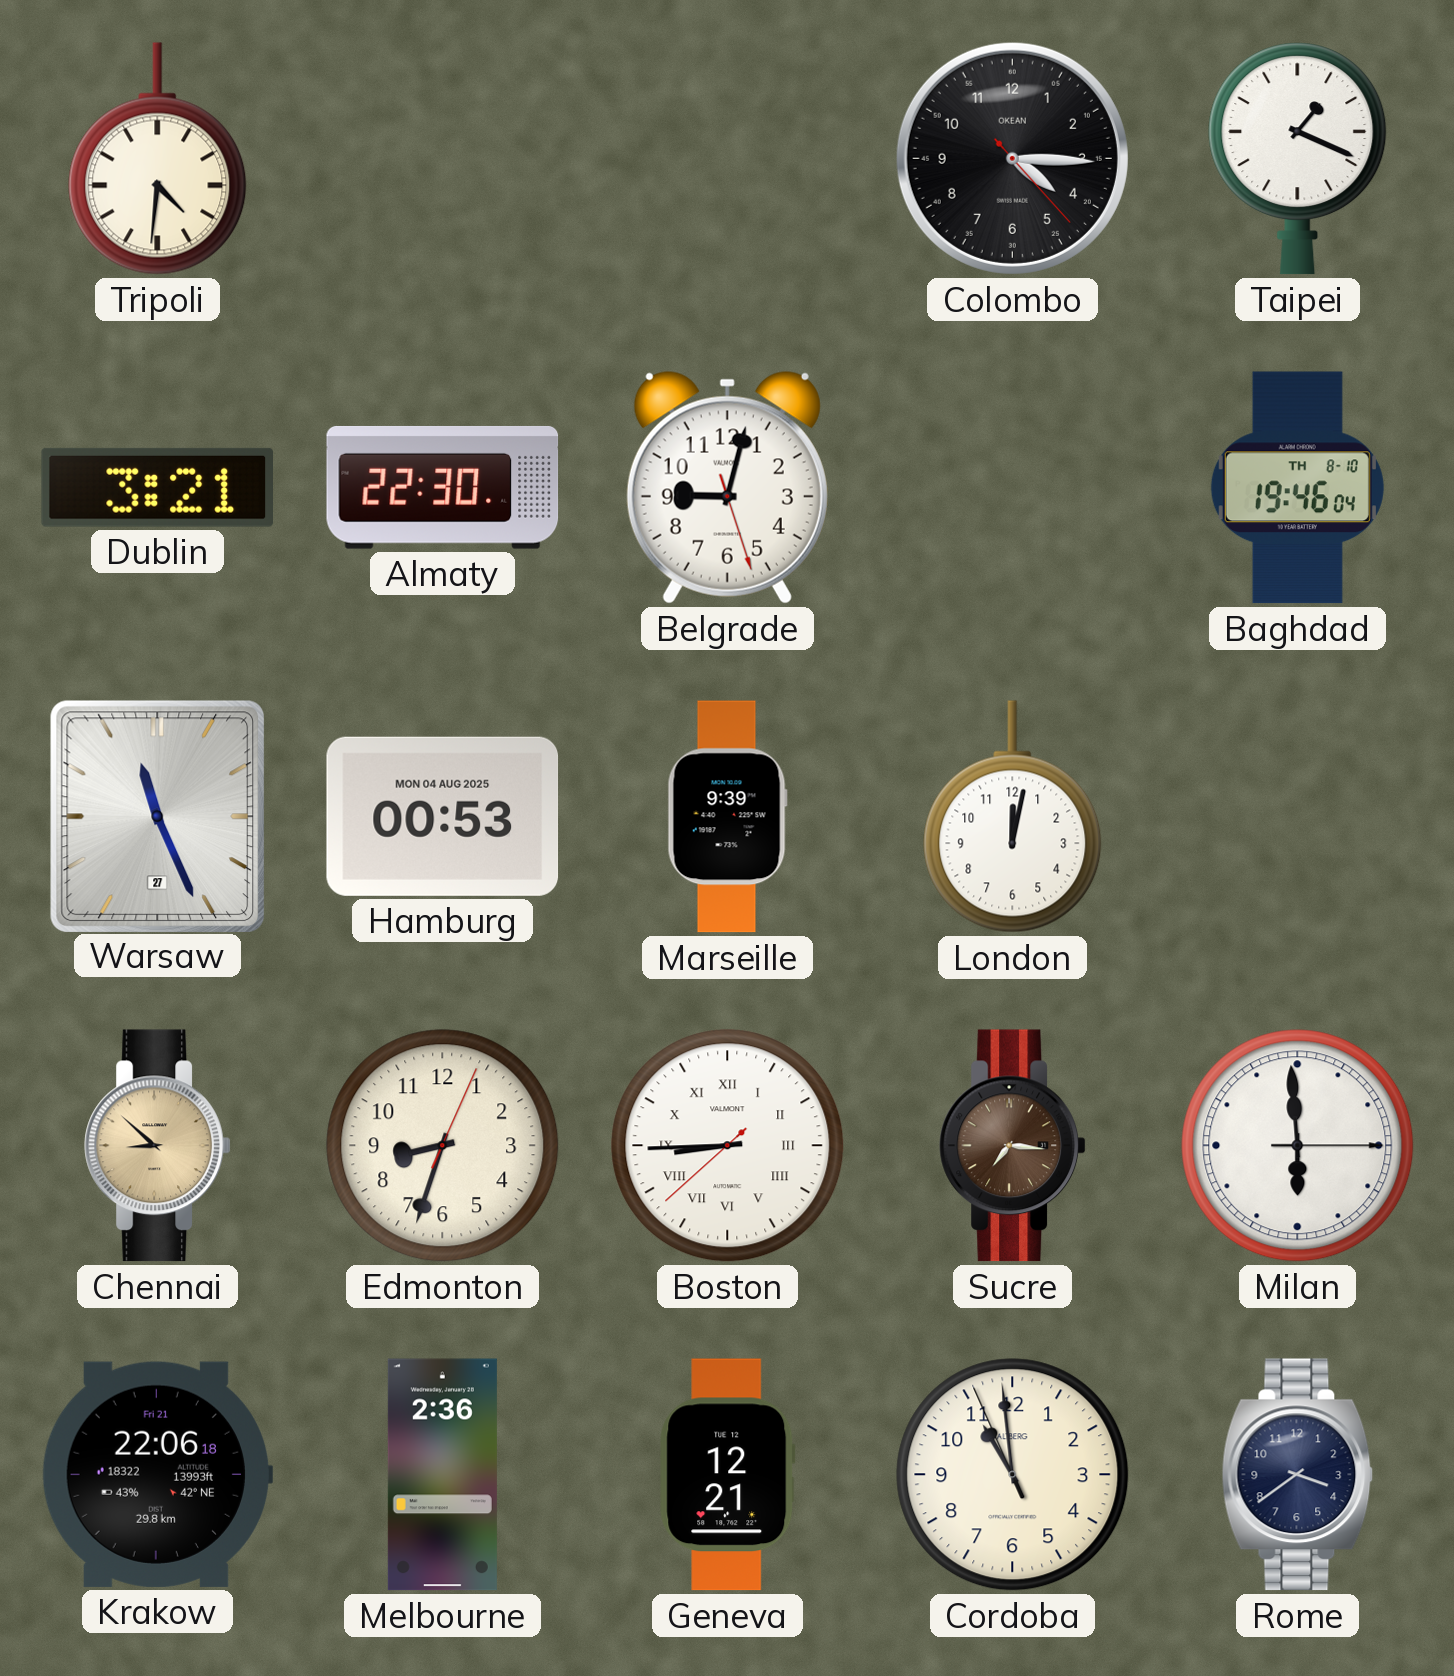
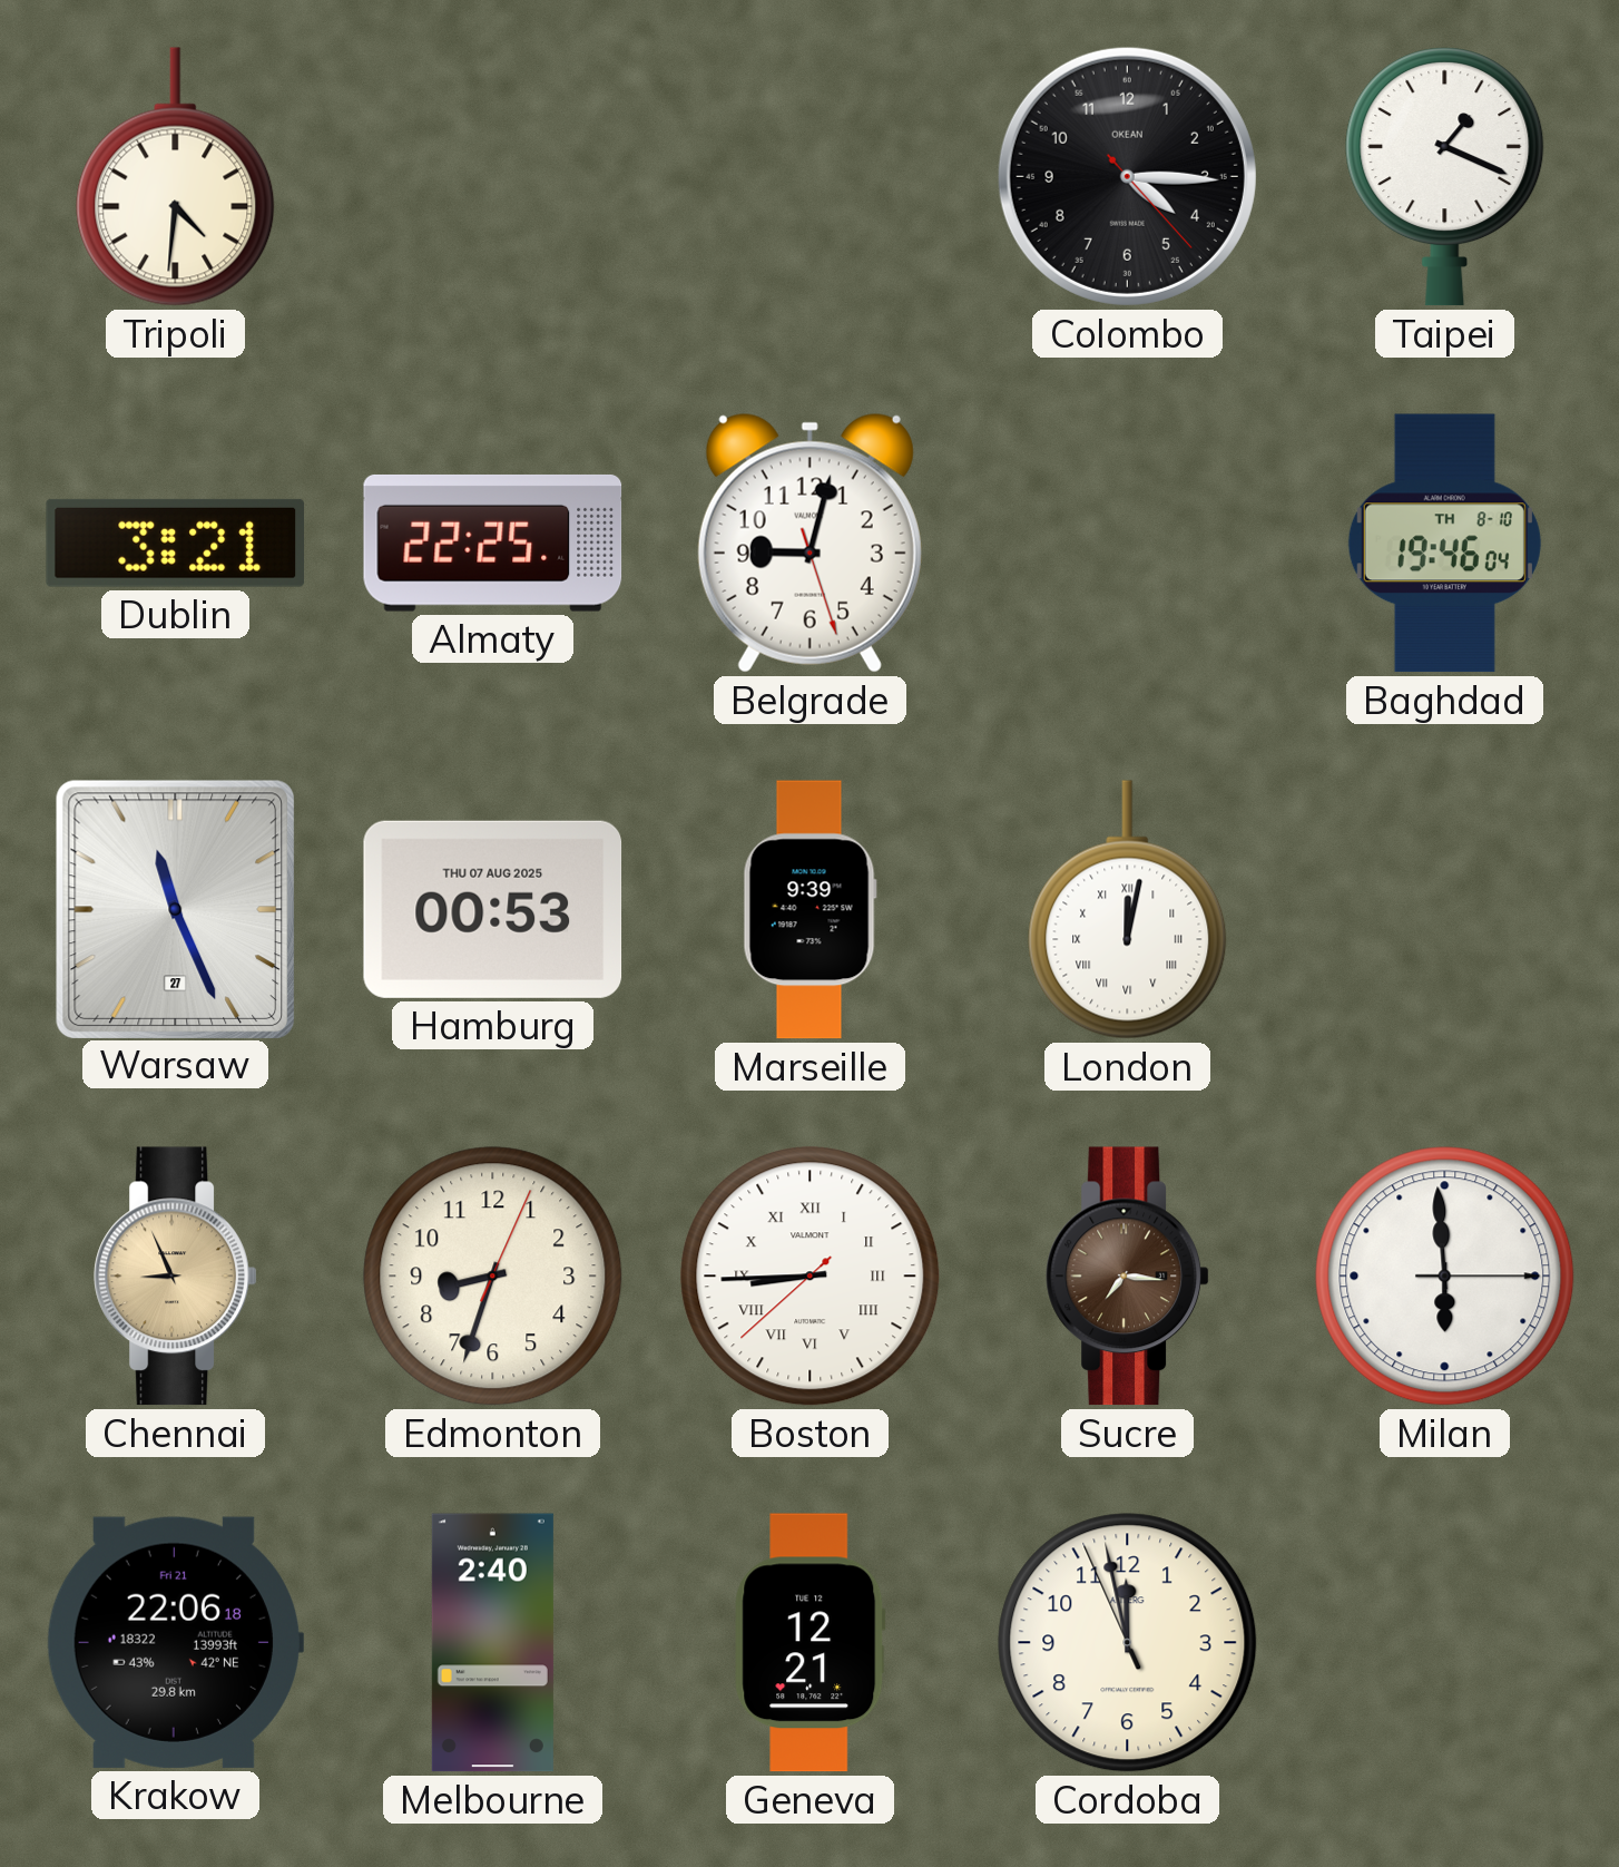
Almaty: 22:30 -> 22:25 (493, 542)
Hamburg date: MON 04 AUG 2025 -> THU 07 AUG 2025 (493, 909)
London numerals: Arabic -> Roman (1128, 910)
Chennai: 8:52 -> 8:56 (176, 1277)
Melbourne: 2:36 -> 2:40 (492, 1643)
Cordoba: 10:58 -> 11:57 (1128, 1643)
Rome: 3:39 -> none (1298, 1475)
